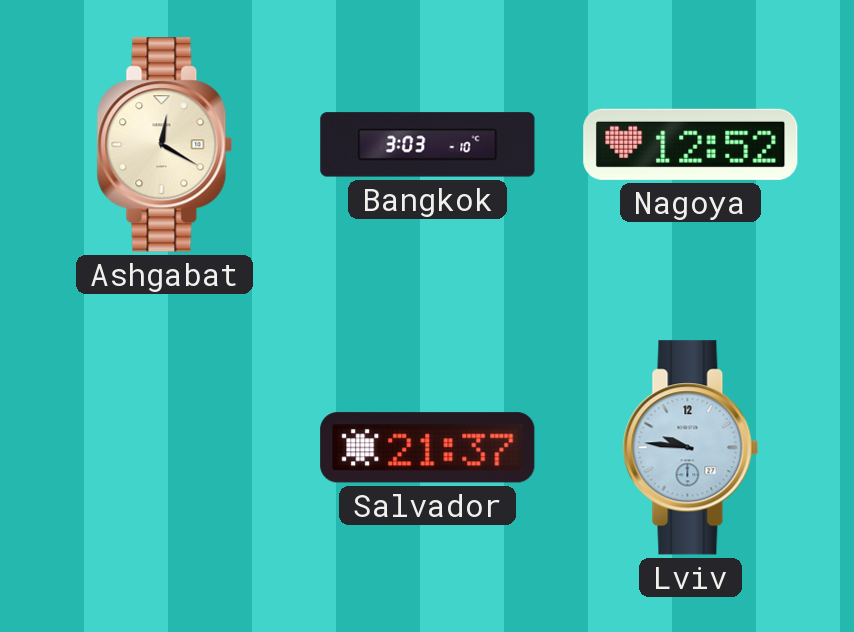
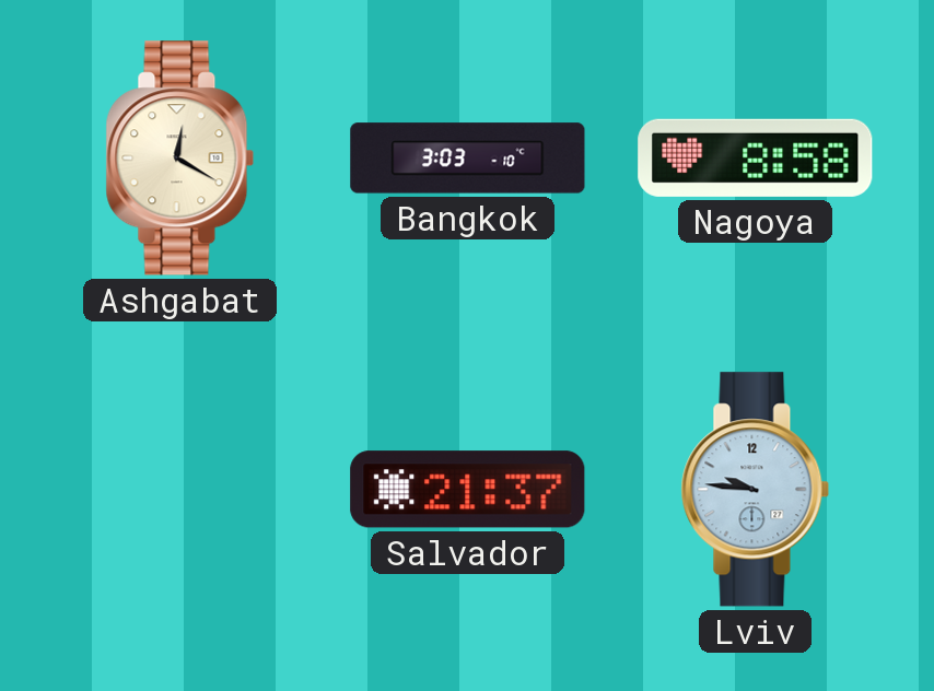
Nagoya: 12:52 -> 8:58 (756, 157)
